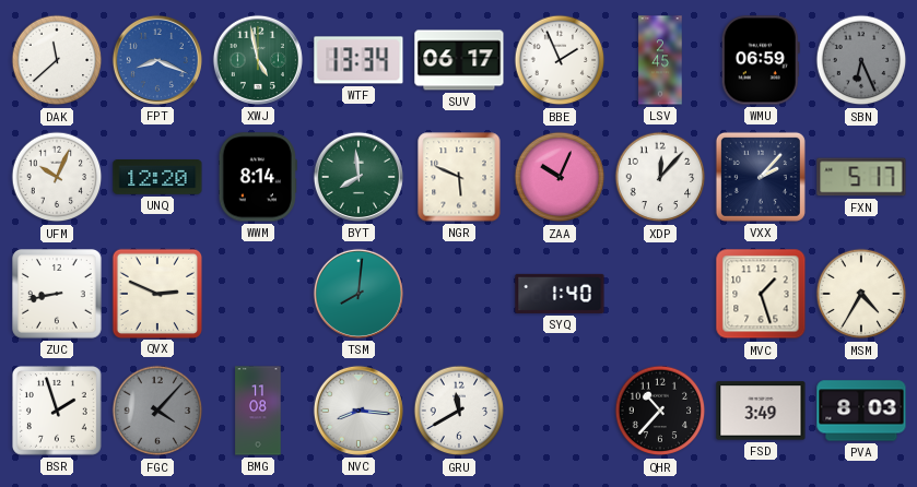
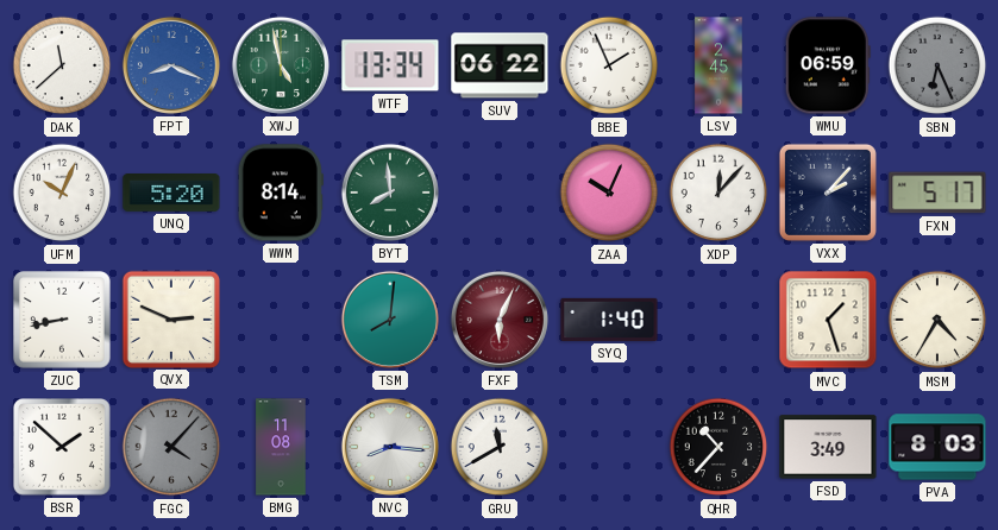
SUV: 06:17 -> 06:22 (500, 65)
UNQ: 12:20 -> 5:20 (171, 194)
NGR: 5:49 -> none (459, 177)
FXF: none -> 6:04 (500, 320)
BSR: 1:57 -> 1:52 (63, 448)
